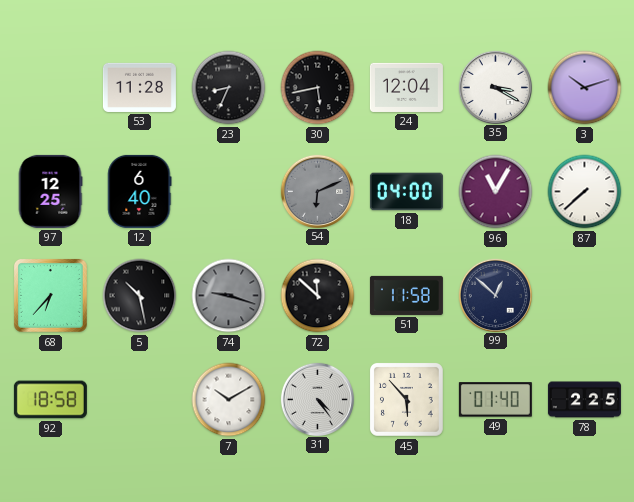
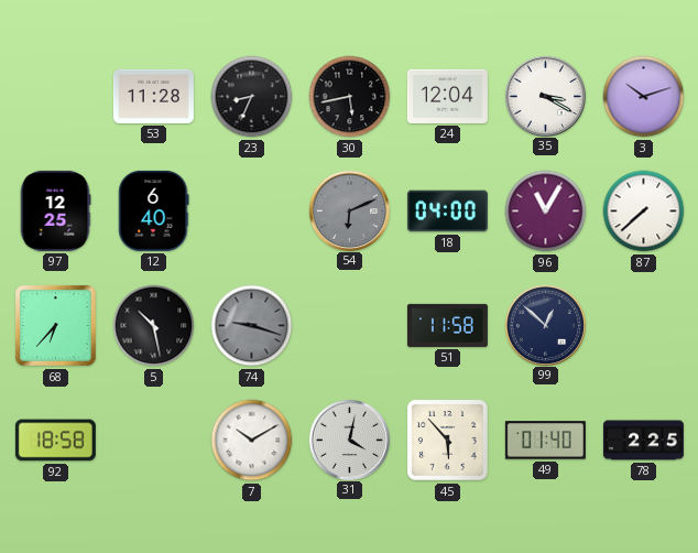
72: 11:52 -> none (318, 296)
31: 4:24 -> 4:02 (349, 440)
